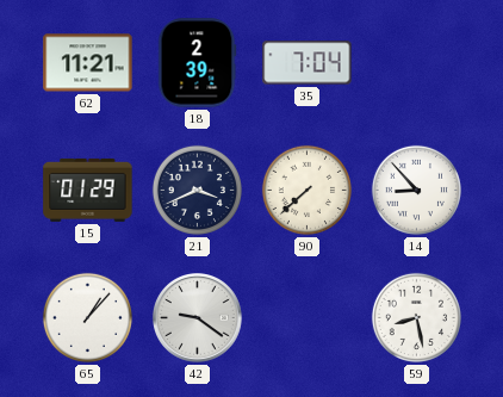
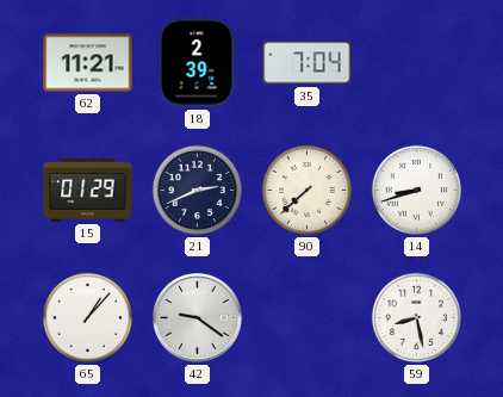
21: 3:41 -> 2:41 (197, 190)
14: 8:53 -> 8:42 (416, 190)
